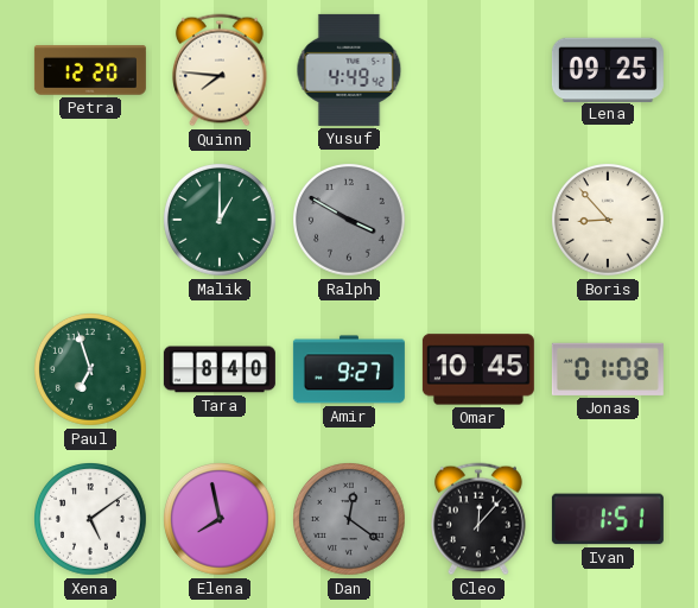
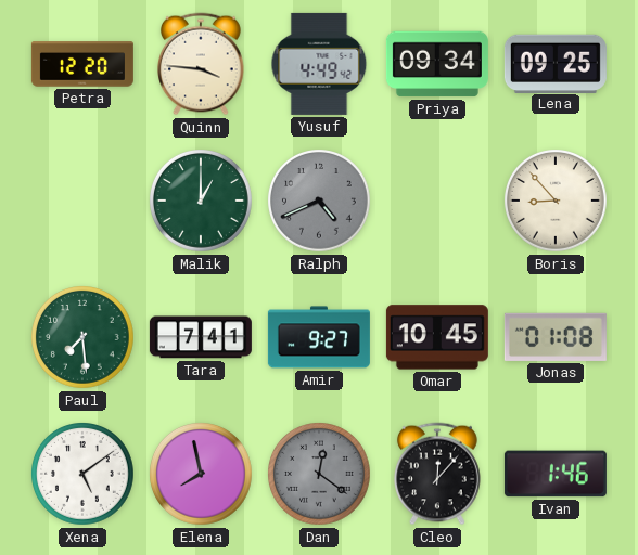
Quinn: 7:46 -> 3:46 (202, 64)
Priya: none -> 09:34 (437, 64)
Ralph: 3:50 -> 4:41 (320, 202)
Paul: 6:57 -> 7:29 (84, 338)
Tara: 8:40 -> 7:41 (201, 337)
Ivan: 1:51 -> 1:46 (556, 474)
